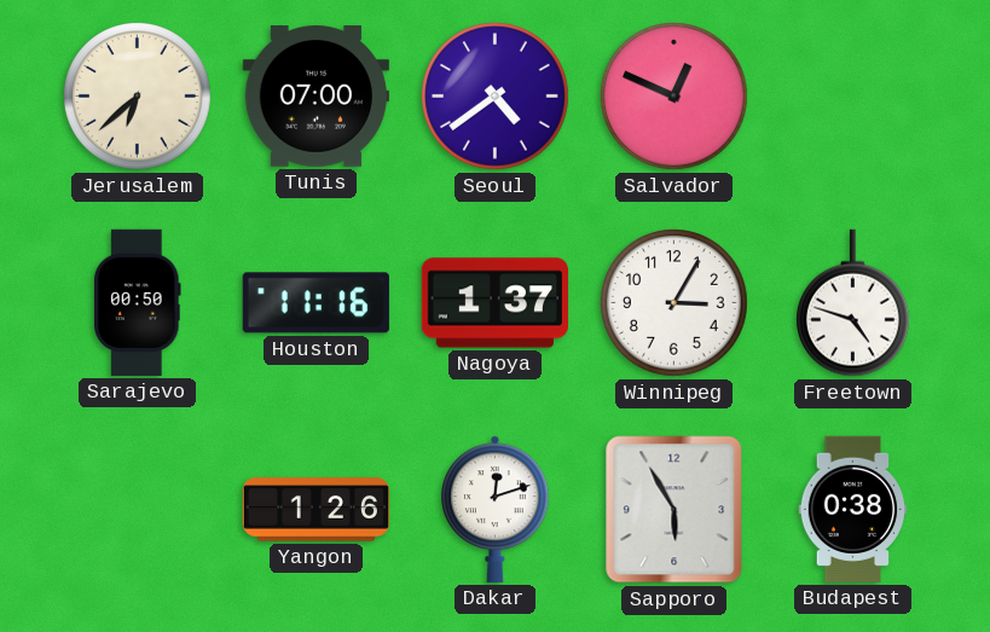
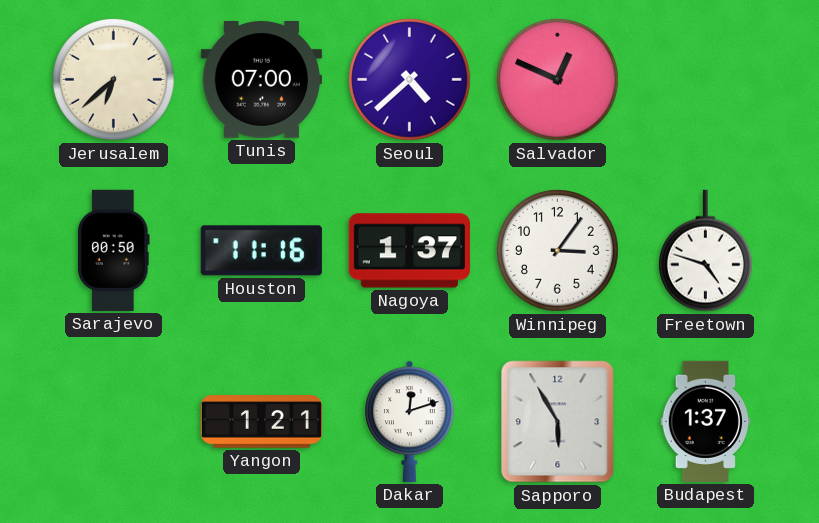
Seoul: 4:39 -> 4:38 (410, 80)
Winnipeg: 3:05 -> 3:06 (558, 251)
Yangon: 1:26 -> 1:21 (261, 422)
Budapest: 0:38 -> 1:37 (706, 421)
